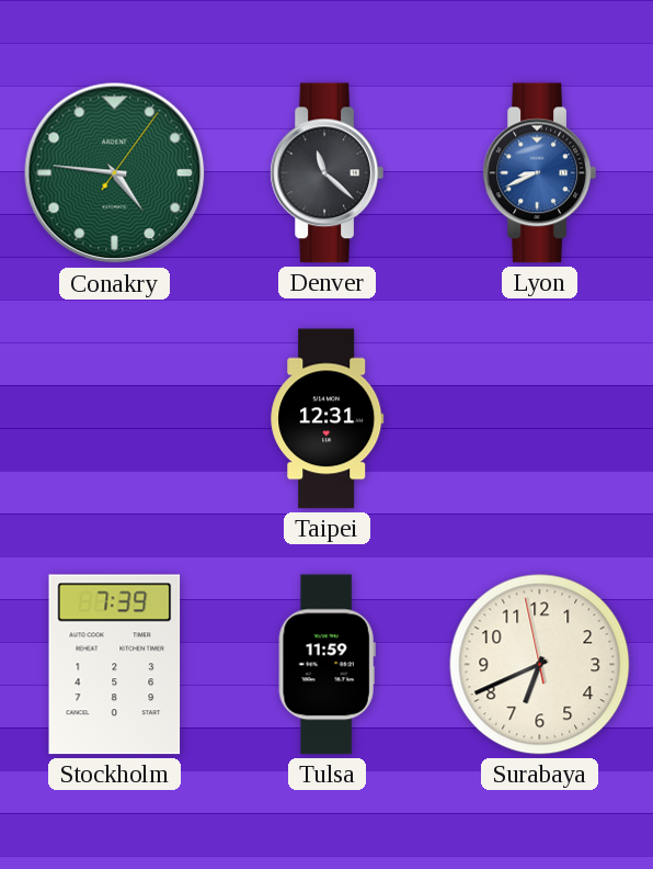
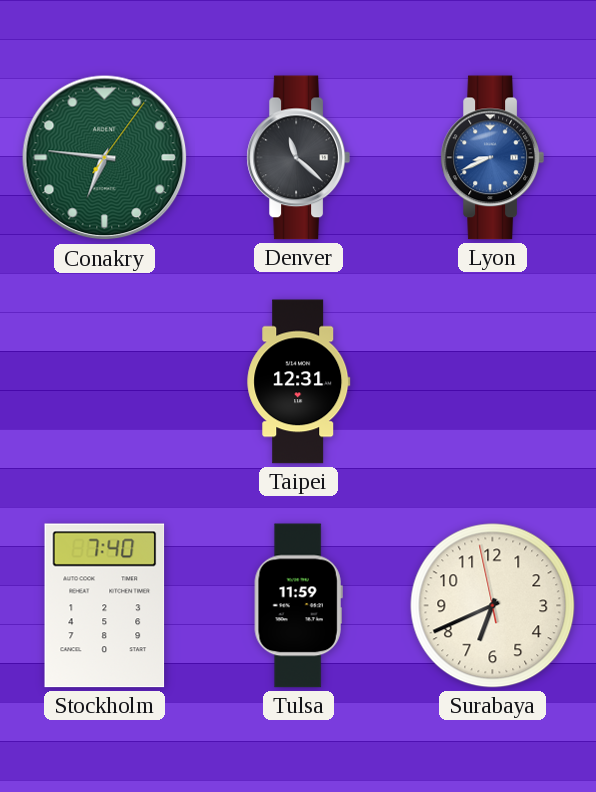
Conakry: 4:46 -> 6:46 (105, 158)
Stockholm: 7:39 -> 7:40 (105, 606)
